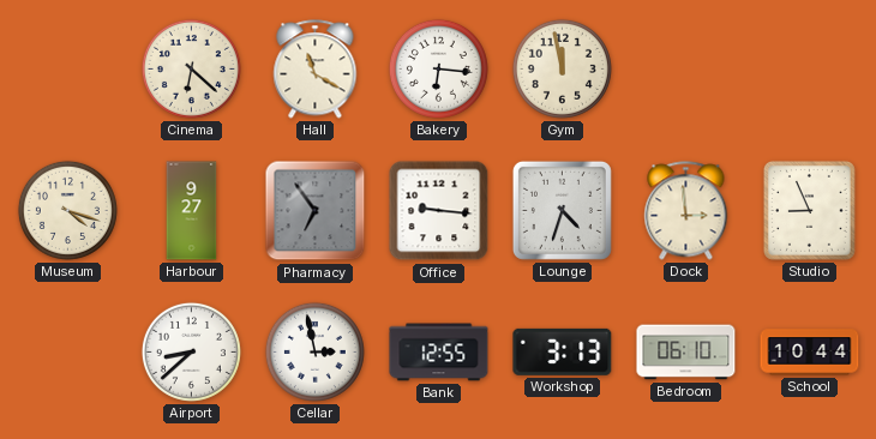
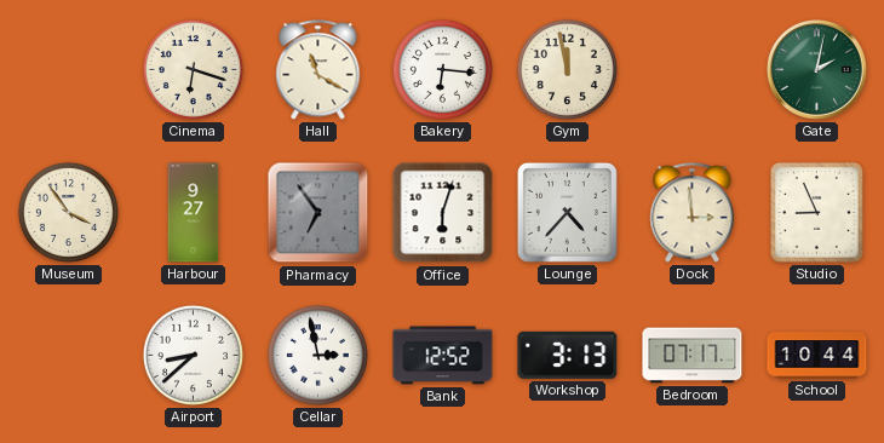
Cinema: 6:22 -> 6:18 (193, 69)
Gate: none -> 2:02 (817, 70)
Museum: 4:18 -> 3:54 (68, 212)
Office: 9:16 -> 6:03 (443, 213)
Lounge: 4:33 -> 4:37 (567, 212)
Bank: 12:55 -> 12:52 (443, 356)
Bedroom: 06:10 -> 07:17 (693, 356)
